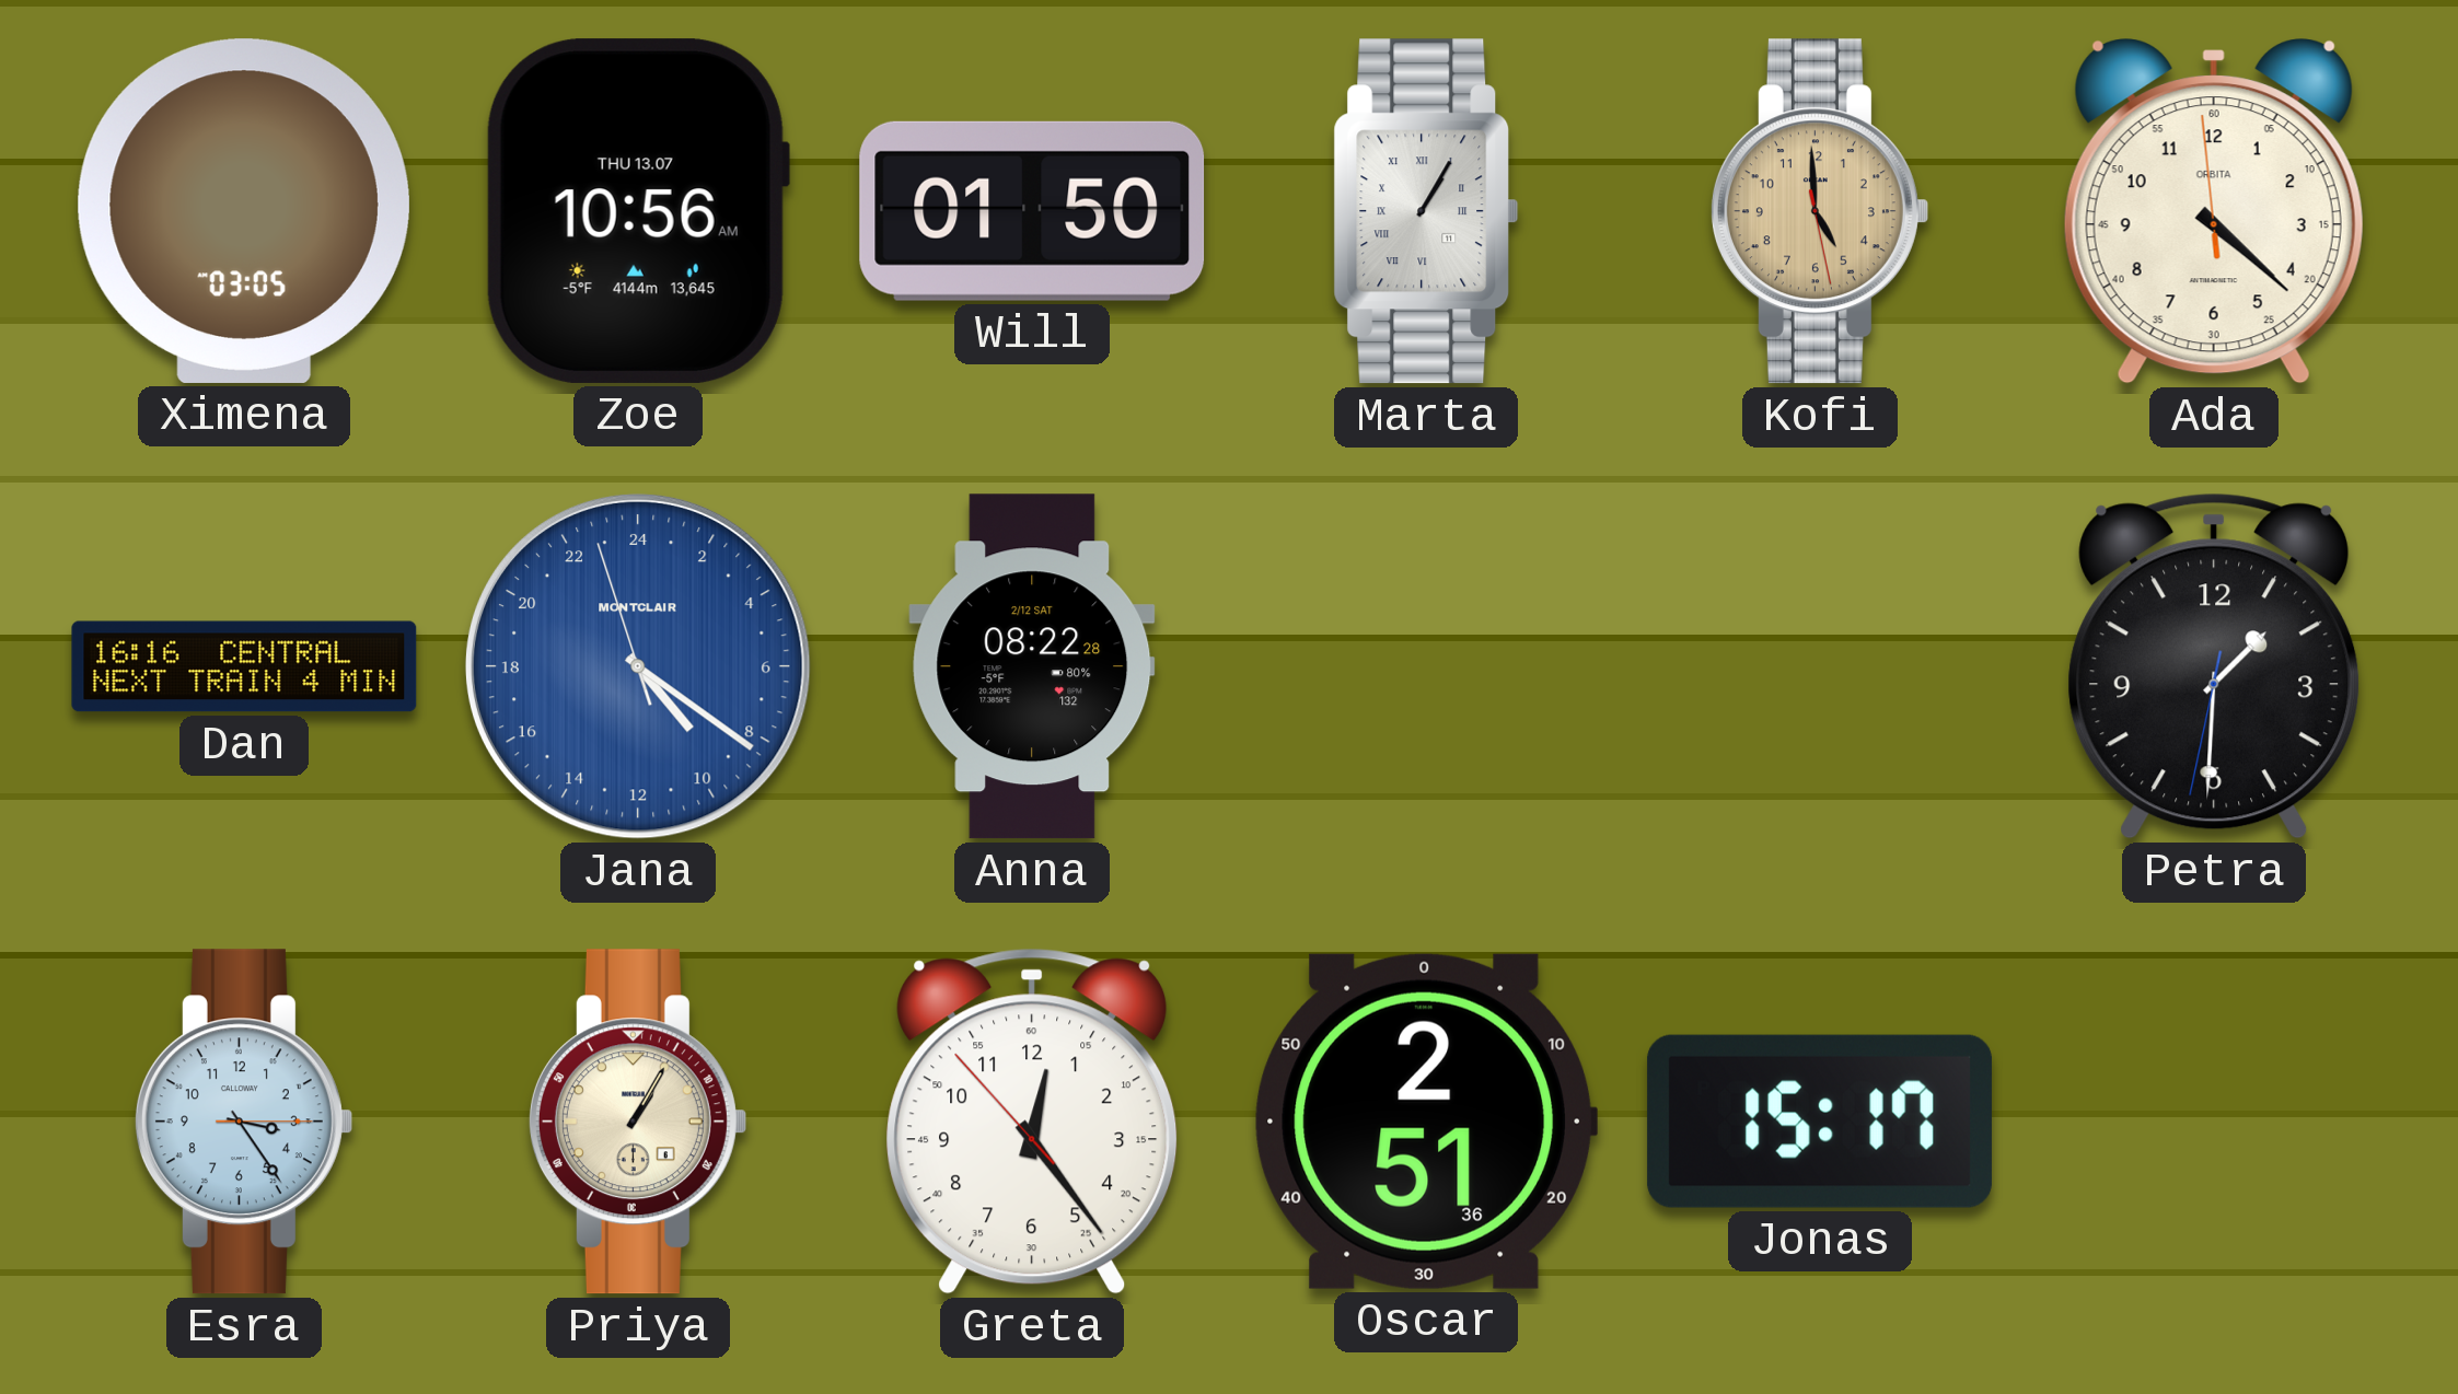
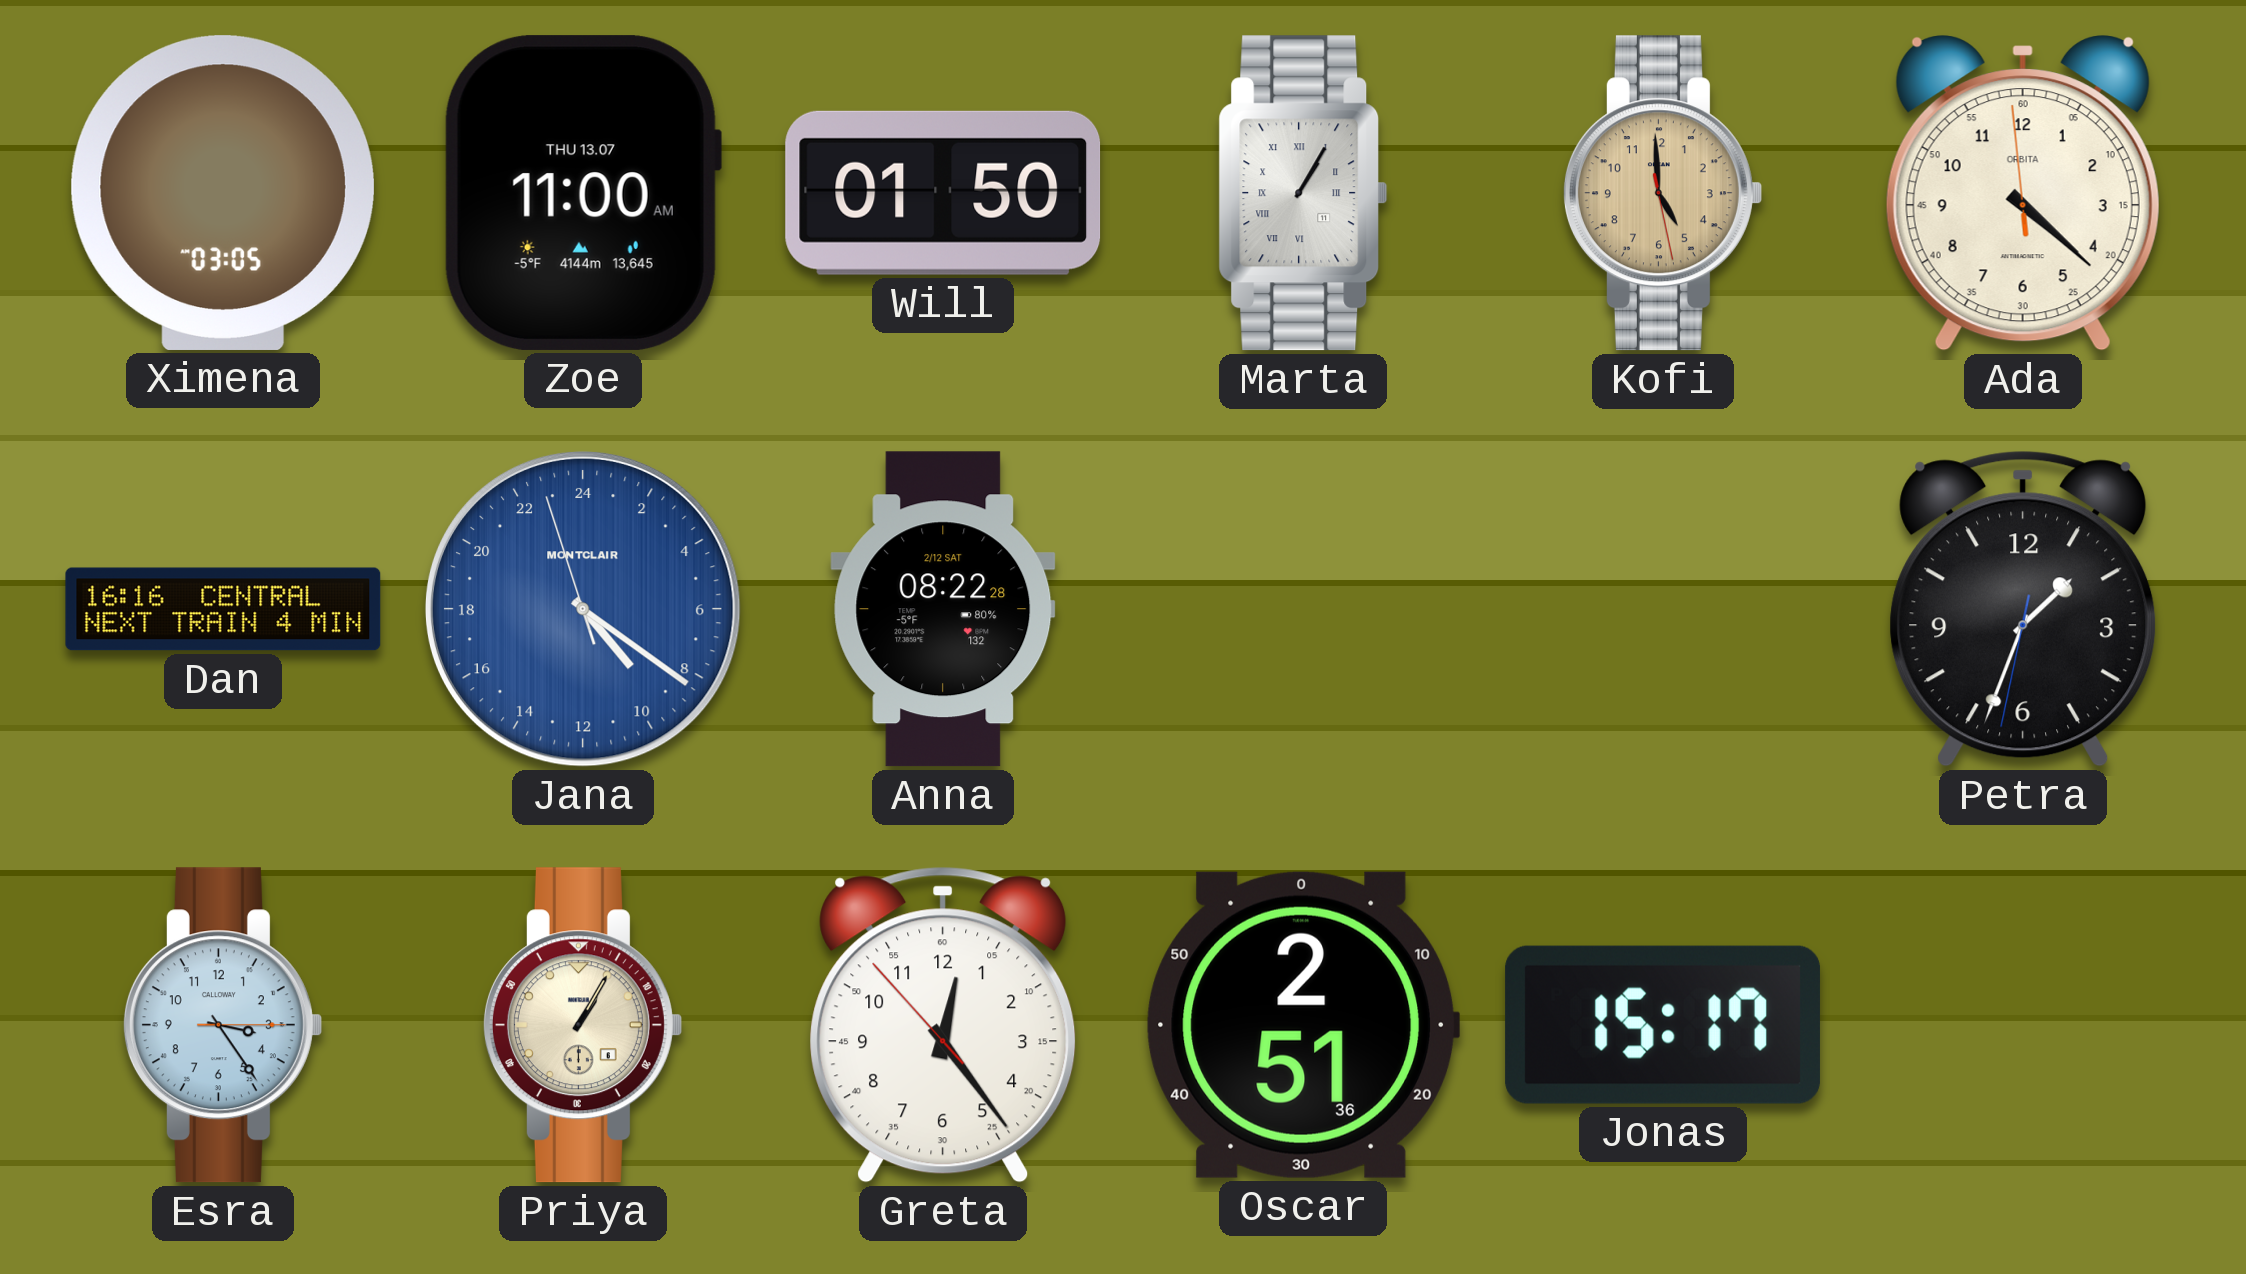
Zoe: 10:56 -> 11:00 (582, 193)
Petra: 1:30 -> 1:33 (2023, 609)
